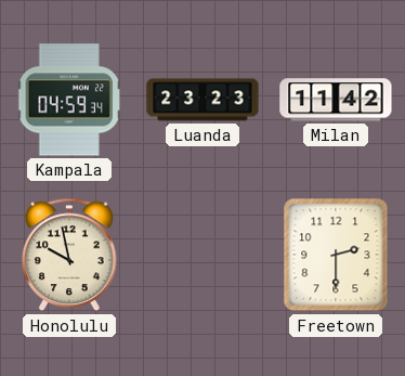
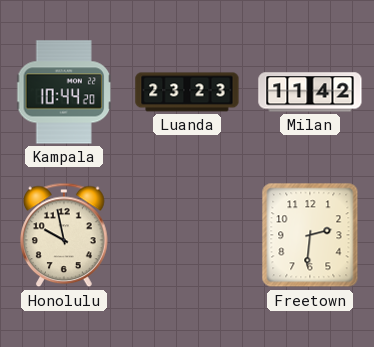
Kampala: 04:59 -> 10:44 (64, 92)
Freetown: 2:30 -> 2:31 (310, 235)
